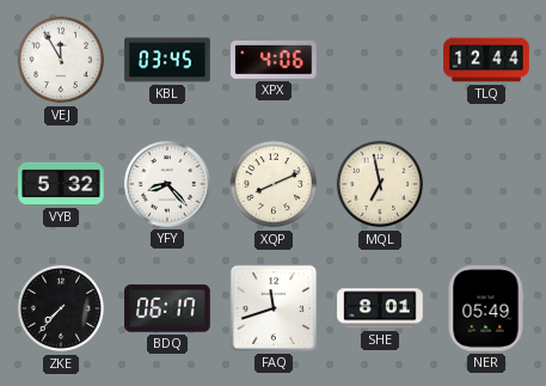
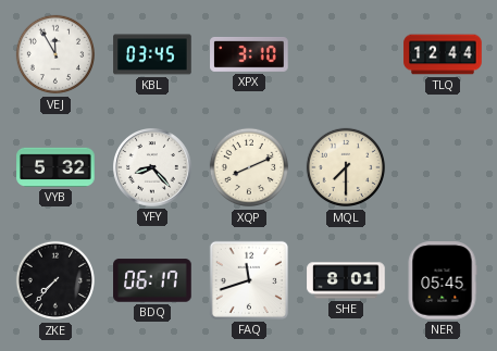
XPX: 4:06 -> 3:10 (249, 54)
MQL: 6:58 -> 7:30 (346, 167)
NER: 05:49 -> 05:45 (443, 280)
